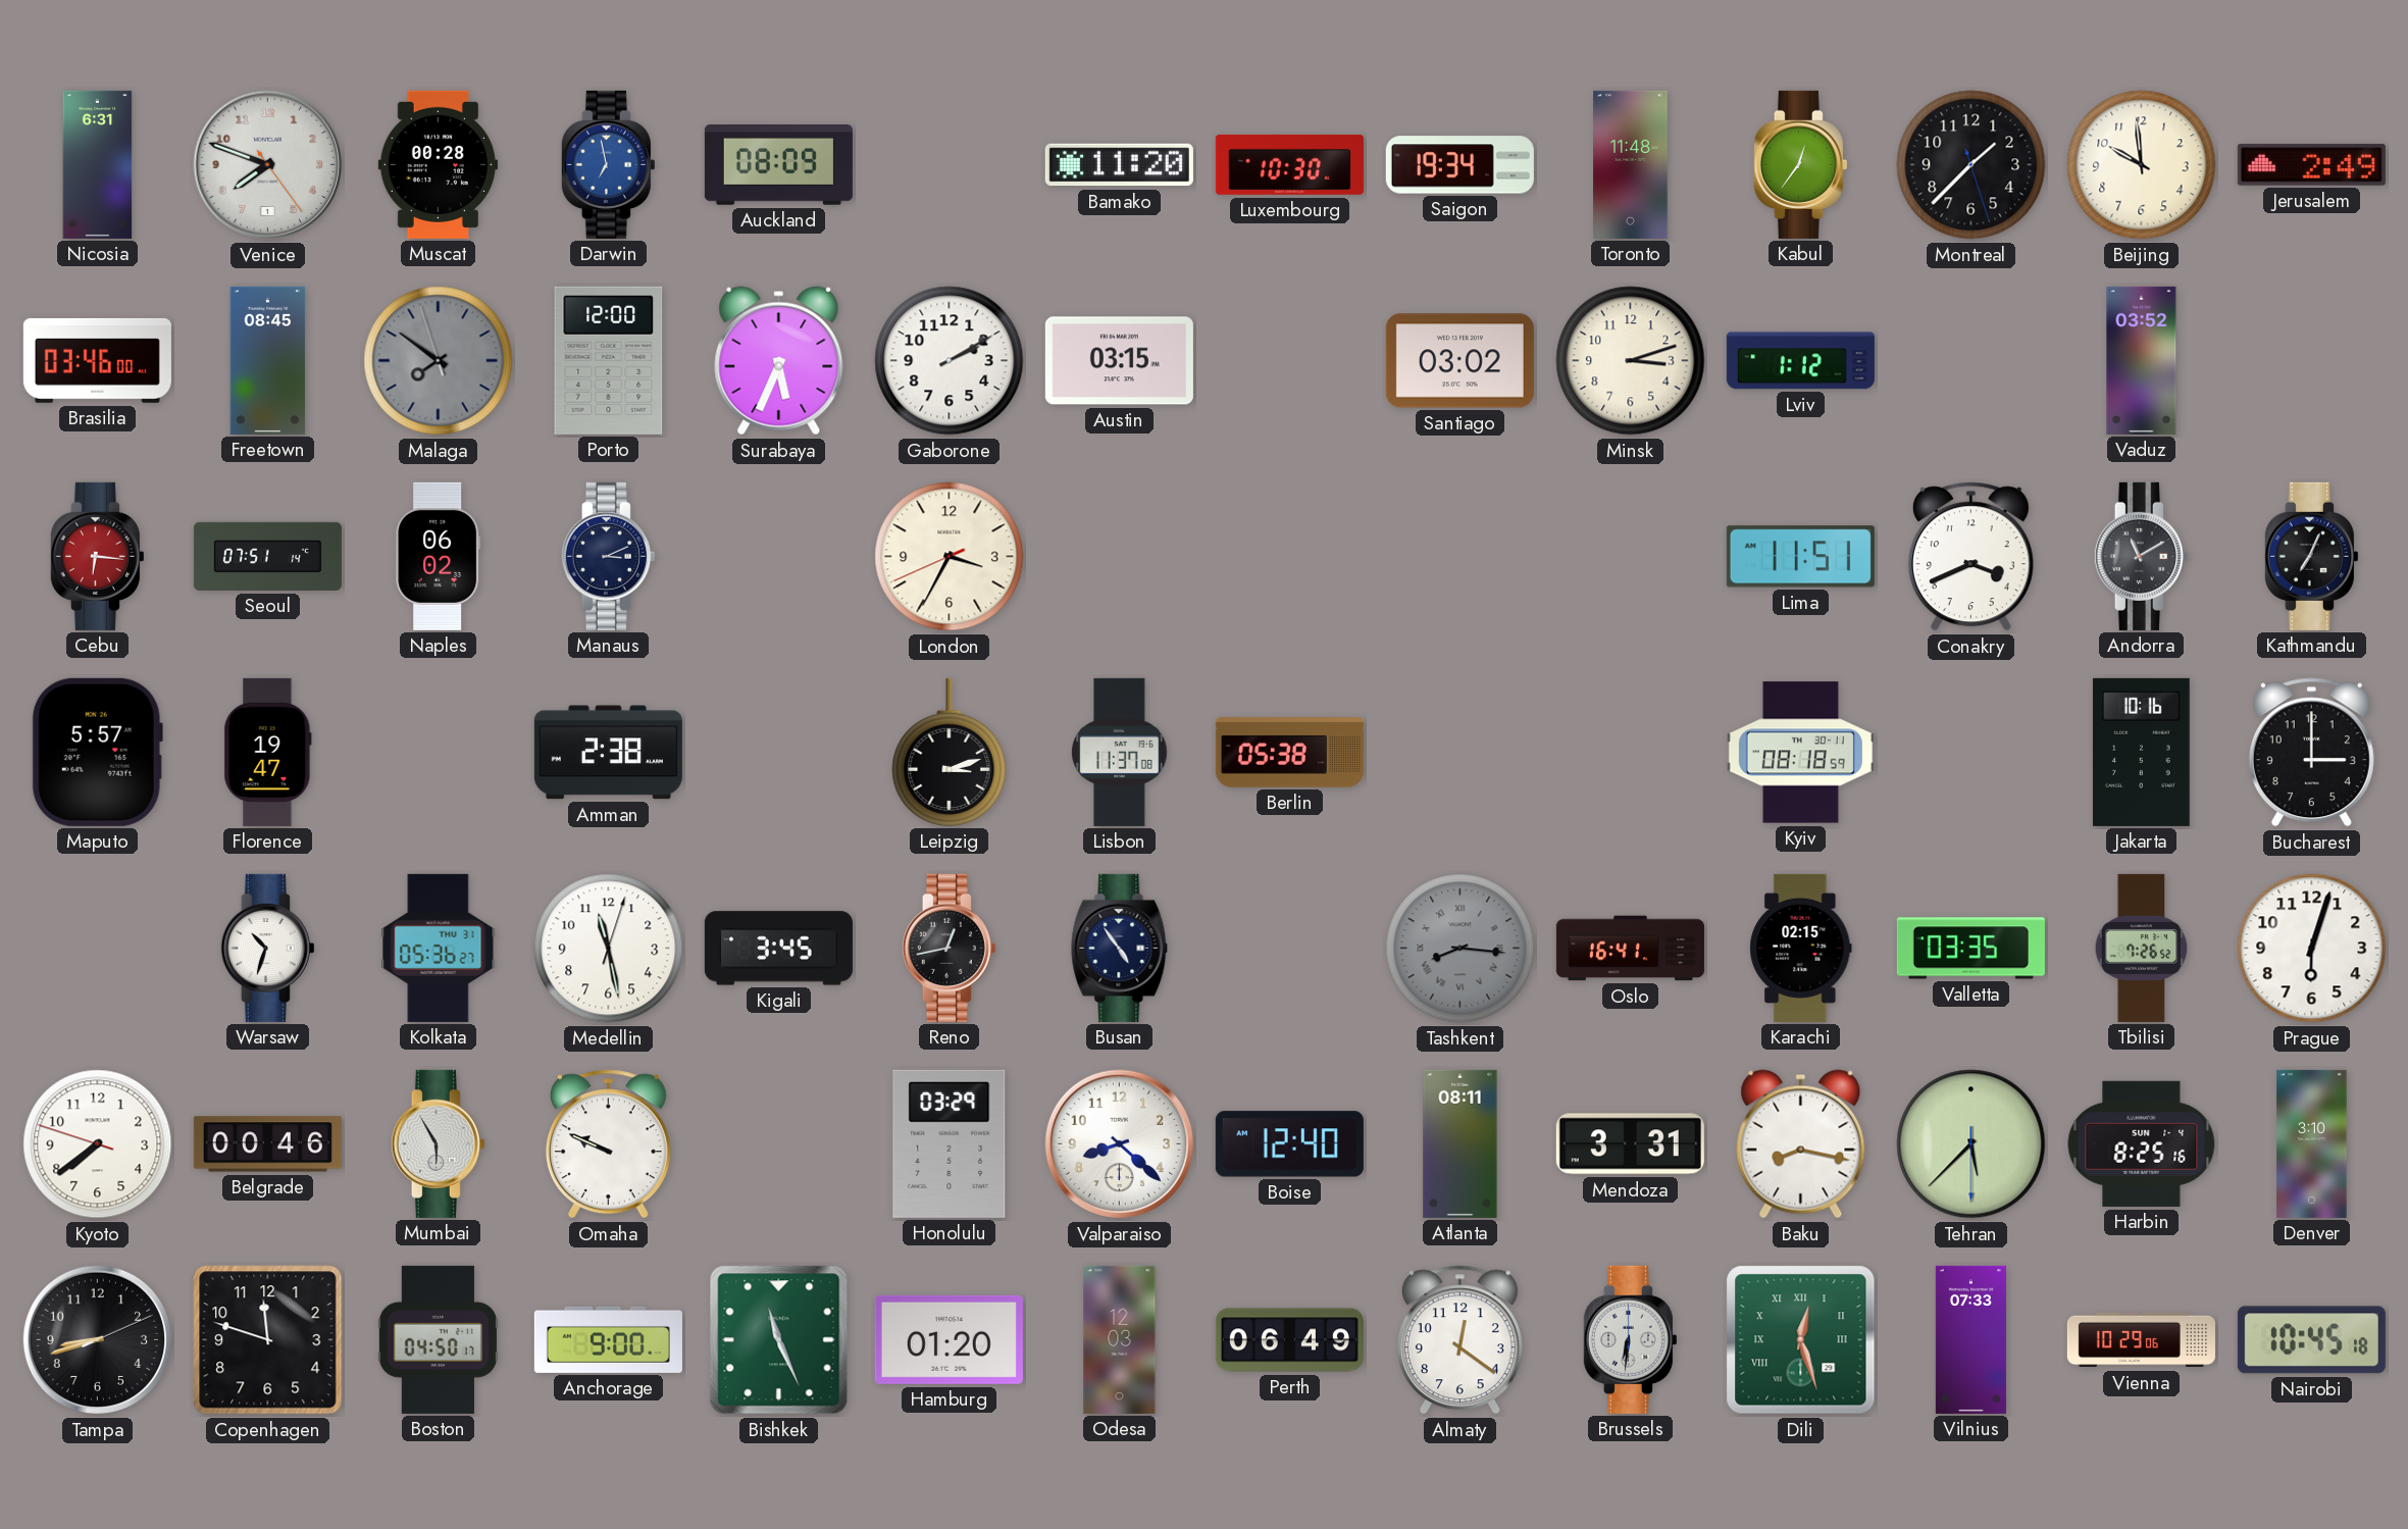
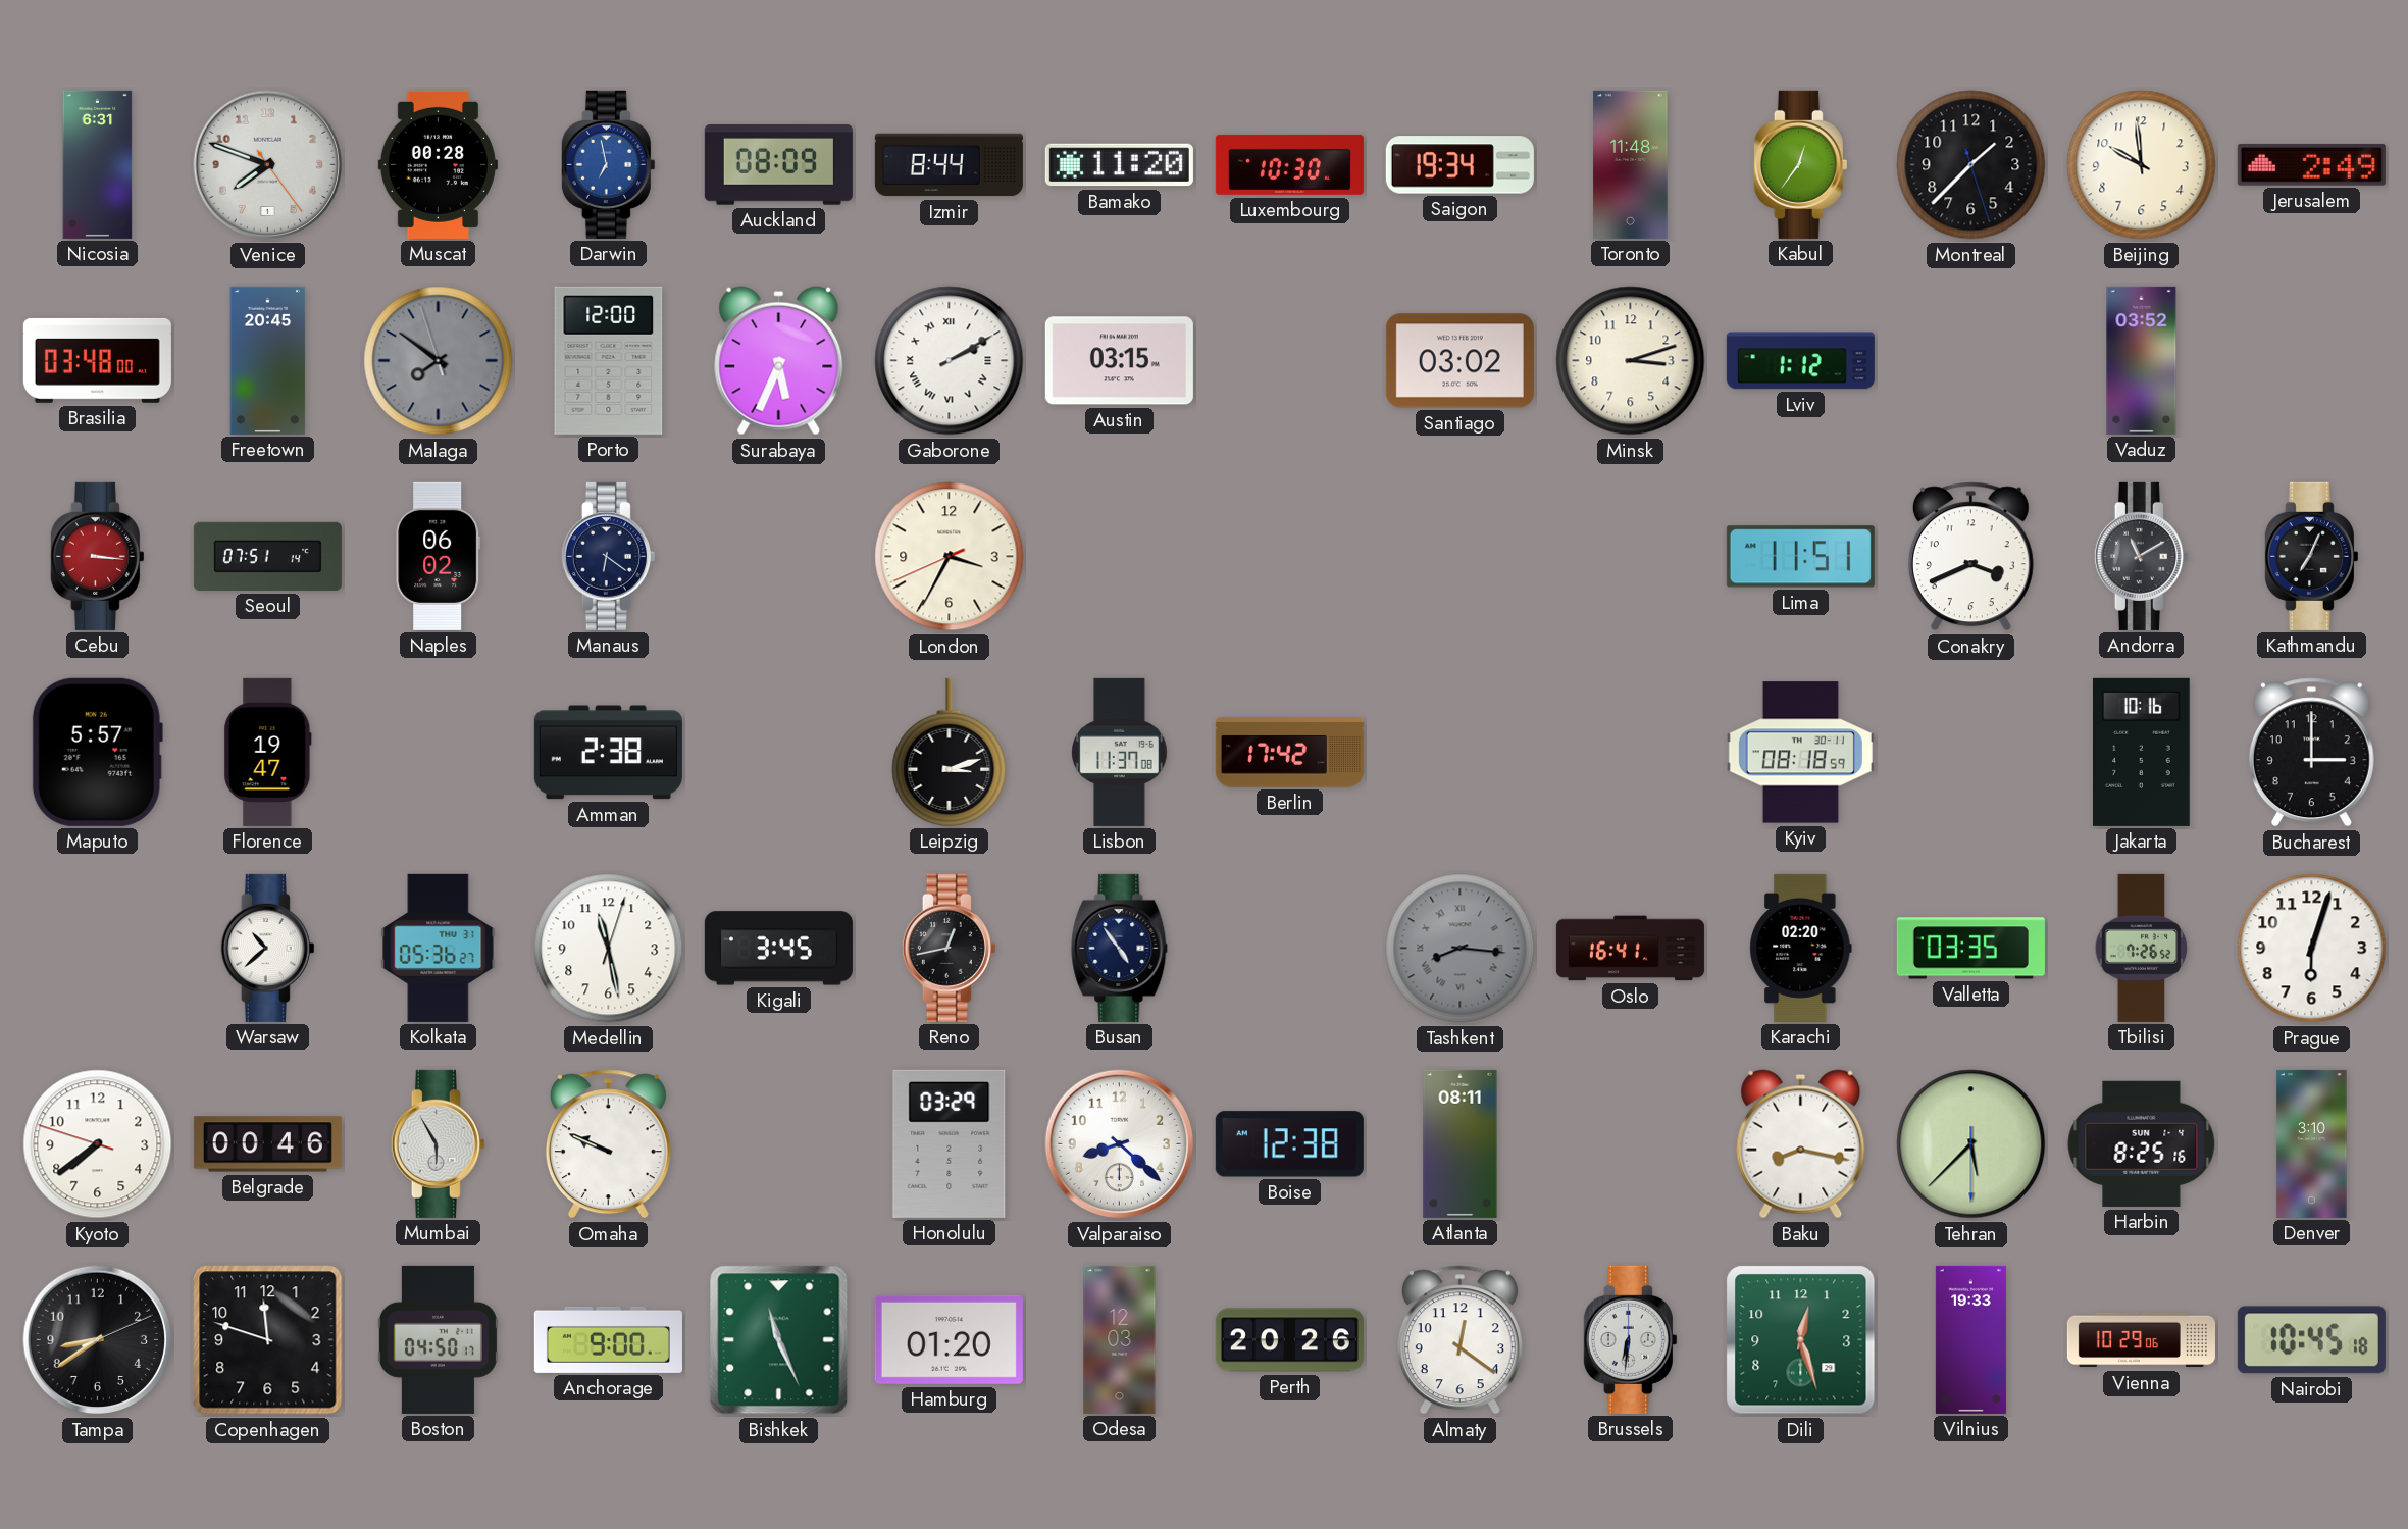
Izmir: none -> 8:44 (949, 165)
Brasilia: 03:46 -> 03:48 (97, 360)
Freetown: 08:45 -> 20:45 (268, 360)
Gaborone numerals: Arabic -> Roman (950, 361)
Cebu: 6:16 -> 3:16 (97, 556)
Manaus: 3:11 -> 6:21 (608, 556)
Berlin: 05:38 -> 17:42 (1289, 753)
Warsaw: 10:33 -> 10:38 (267, 948)
Karachi: 02:15 -> 02:20 (1801, 948)
Boise: 12:40 -> 12:38 (1289, 1144)
Mendoza: 3:31 -> none (1630, 1144)
Tampa: 8:42 -> 8:39 (98, 1340)
Perth: 06:49 -> 20:26 (1289, 1340)
Dili numerals: Roman -> Arabic (1801, 1340)
Vilnius: 07:33 -> 19:33 (1970, 1339)
